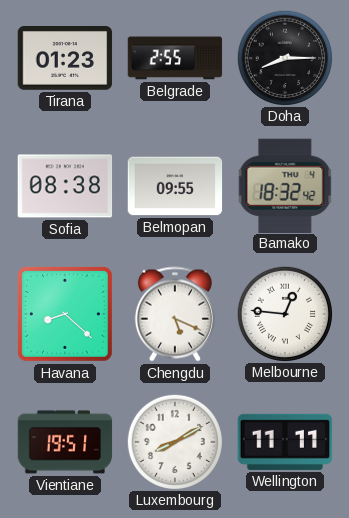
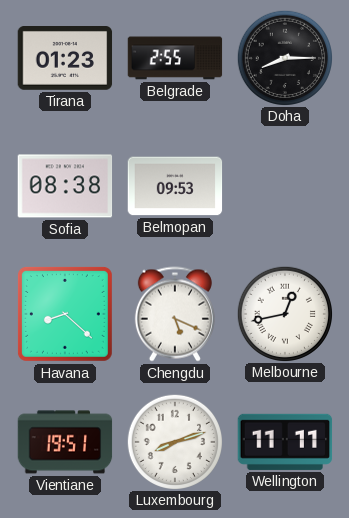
Belmopan: 09:55 -> 09:53 (175, 186)
Bamako: 18:32 -> none (285, 185)
Melbourne: 12:46 -> 12:43 (284, 313)
Luxembourg: 8:10 -> 8:12 (174, 441)
